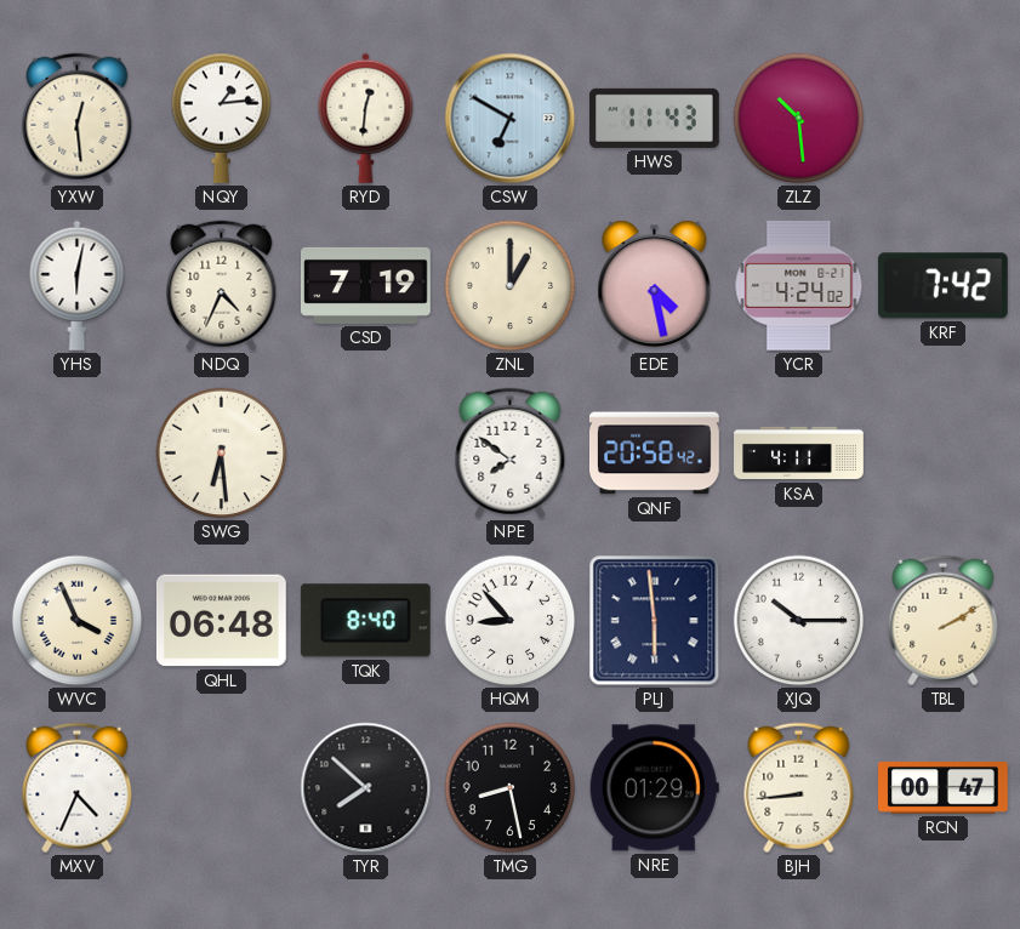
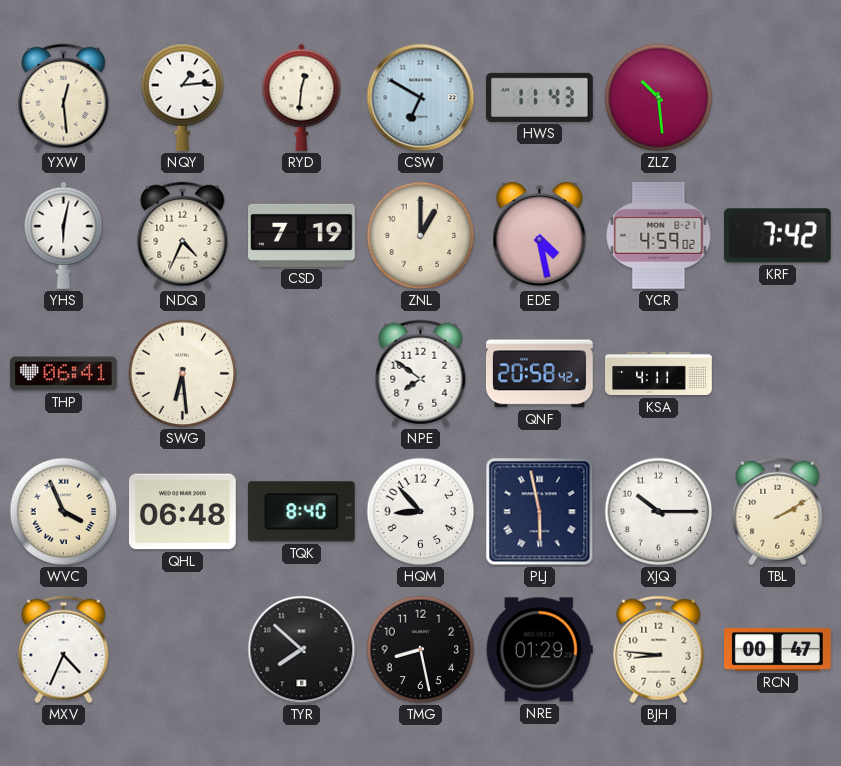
YCR: 4:24 -> 4:59 (659, 235)
THP: none -> 06:41 (64, 374)
PLJ: 5:59 -> 5:58 (540, 512)
BJH: 8:44 -> 8:46 (659, 650)
